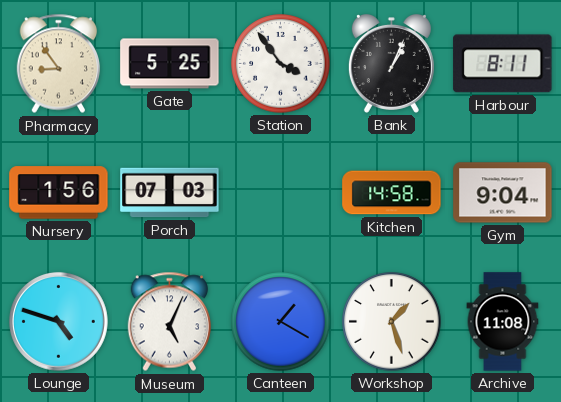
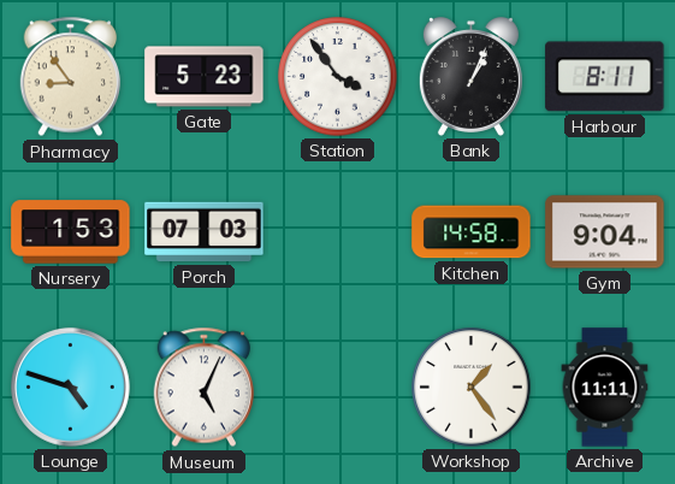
Gate: 5:25 -> 5:23 (205, 77)
Nursery: 1:56 -> 1:53 (71, 232)
Canteen: 1:20 -> none (281, 322)
Workshop: 1:27 -> 1:24 (472, 388)
Archive: 11:08 -> 11:11 (605, 388)
